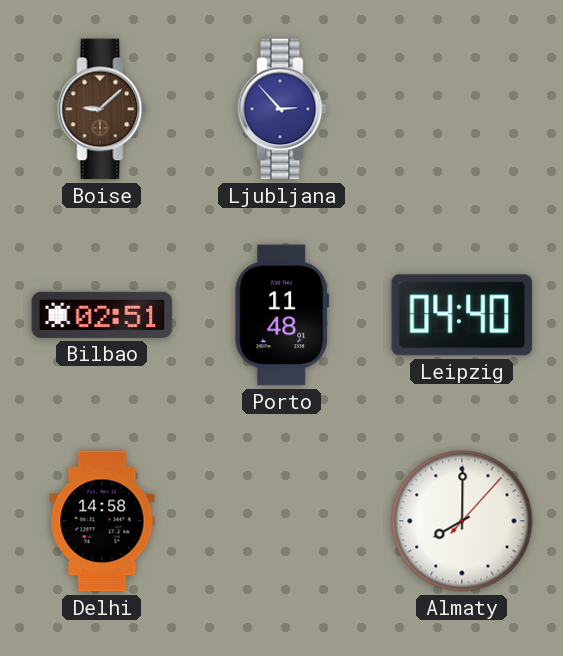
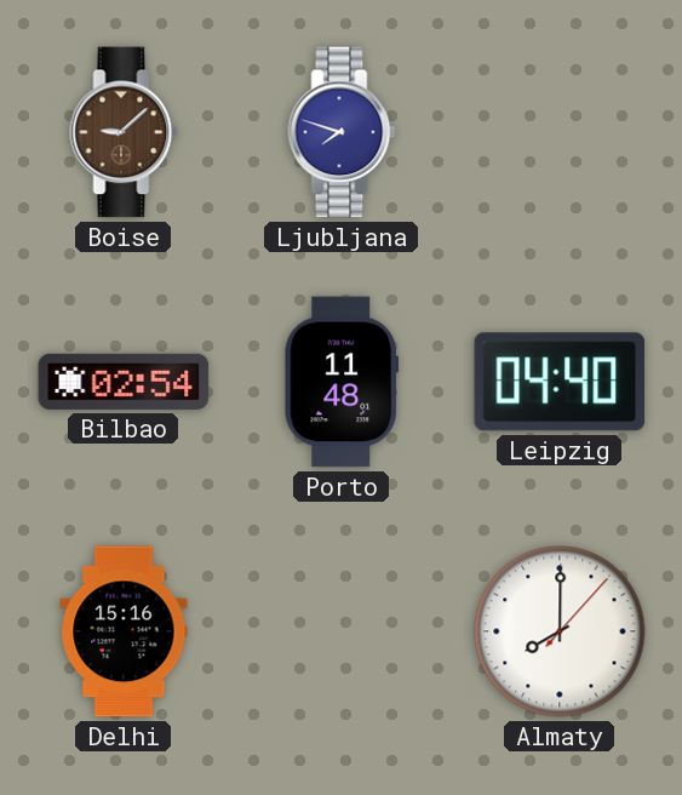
Ljubljana: 2:53 -> 7:48 (342, 132)
Bilbao: 02:51 -> 02:54 (124, 382)
Delhi: 14:58 -> 15:16 (124, 631)
